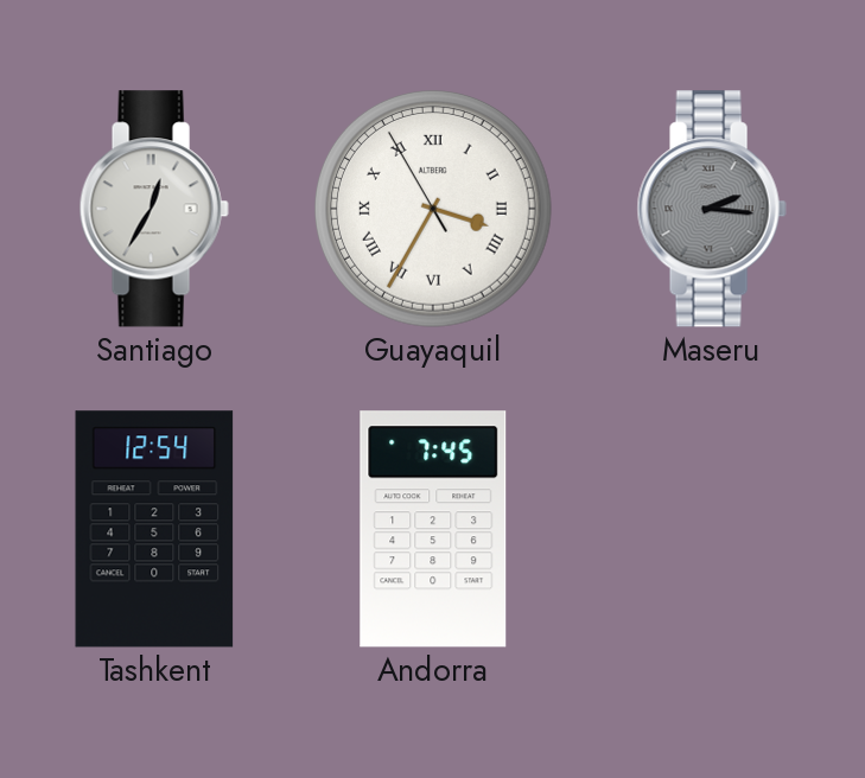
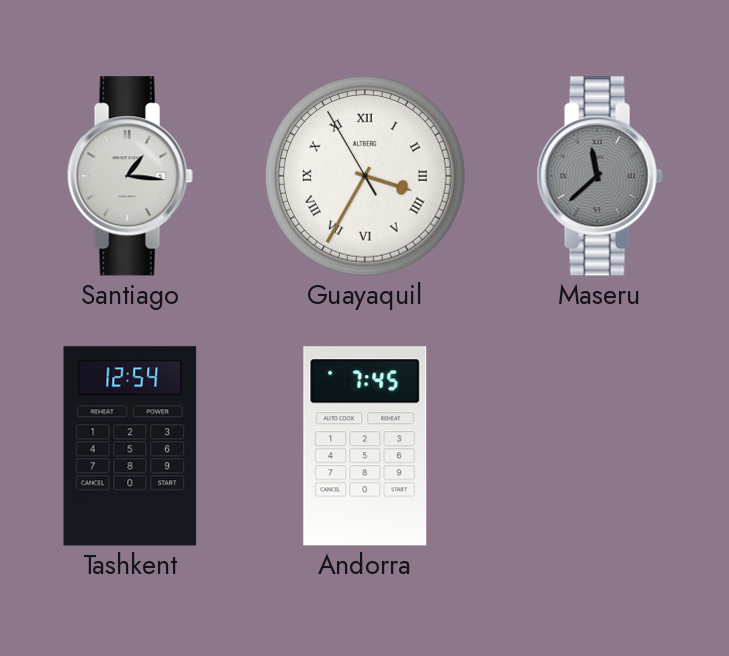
Santiago: 12:35 -> 1:16 (130, 176)
Maseru: 2:16 -> 11:38 (600, 176)
